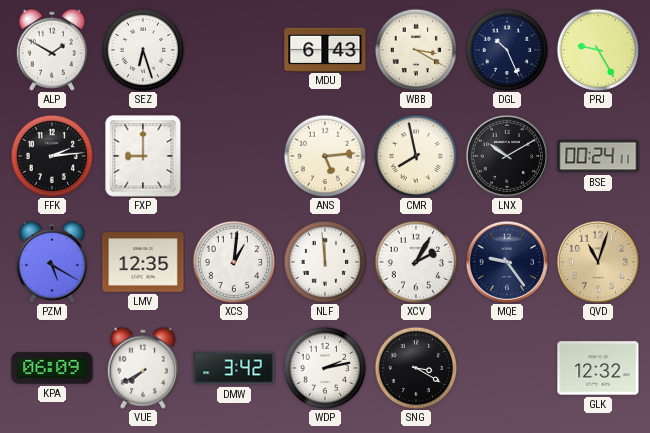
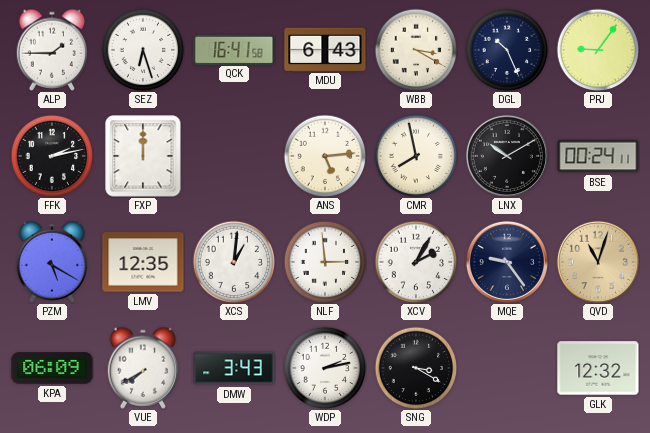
ALP: 1:50 -> 1:45 (52, 50)
QCK: none -> 16:41 (234, 49)
PRJ: 9:25 -> 9:06 (598, 50)
FFK: 2:14 -> 2:13 (52, 156)
FXP: 9:00 -> 12:00 (143, 156)
NLF: 11:59 -> 2:59 (325, 262)
DMW: 3:42 -> 3:43 (234, 368)
